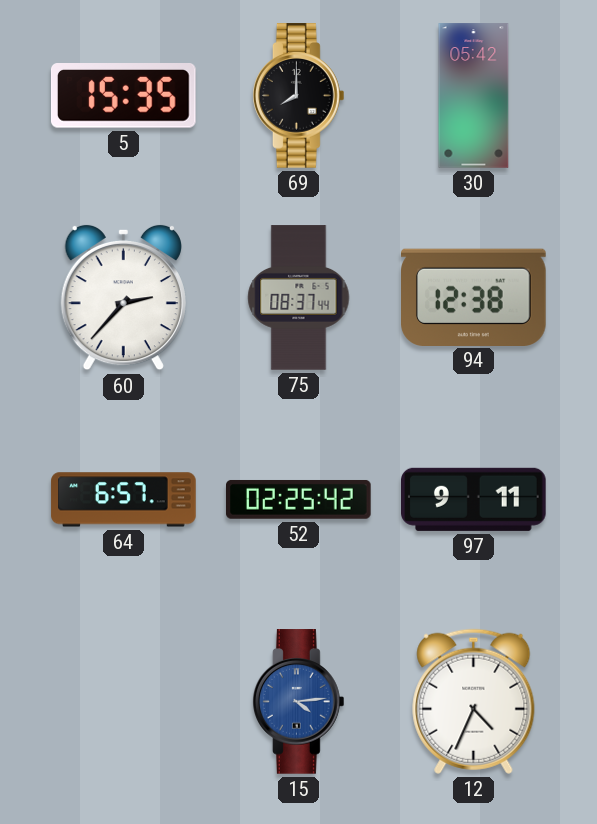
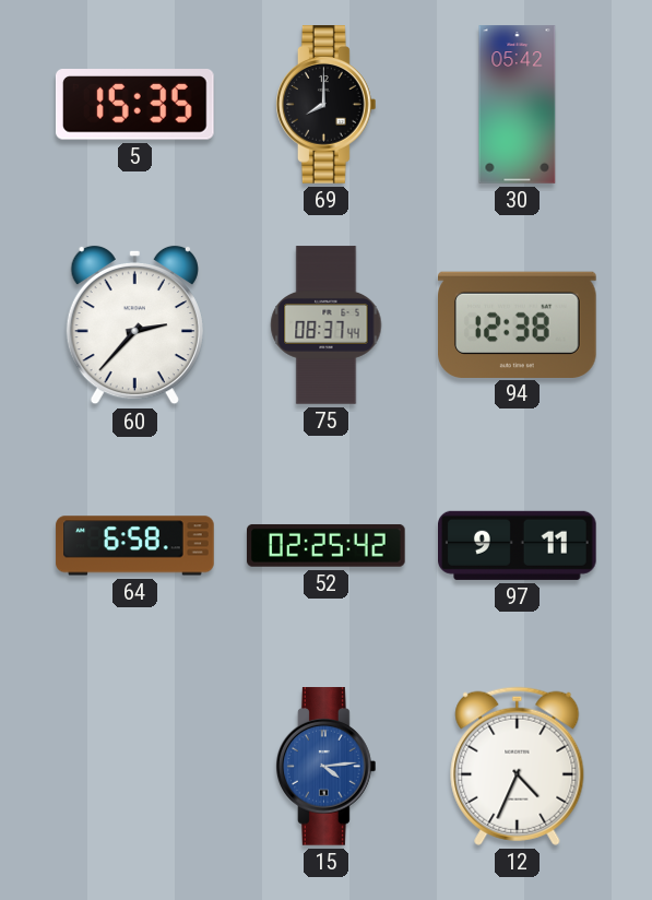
64: 6:57 -> 6:58 (135, 546)
